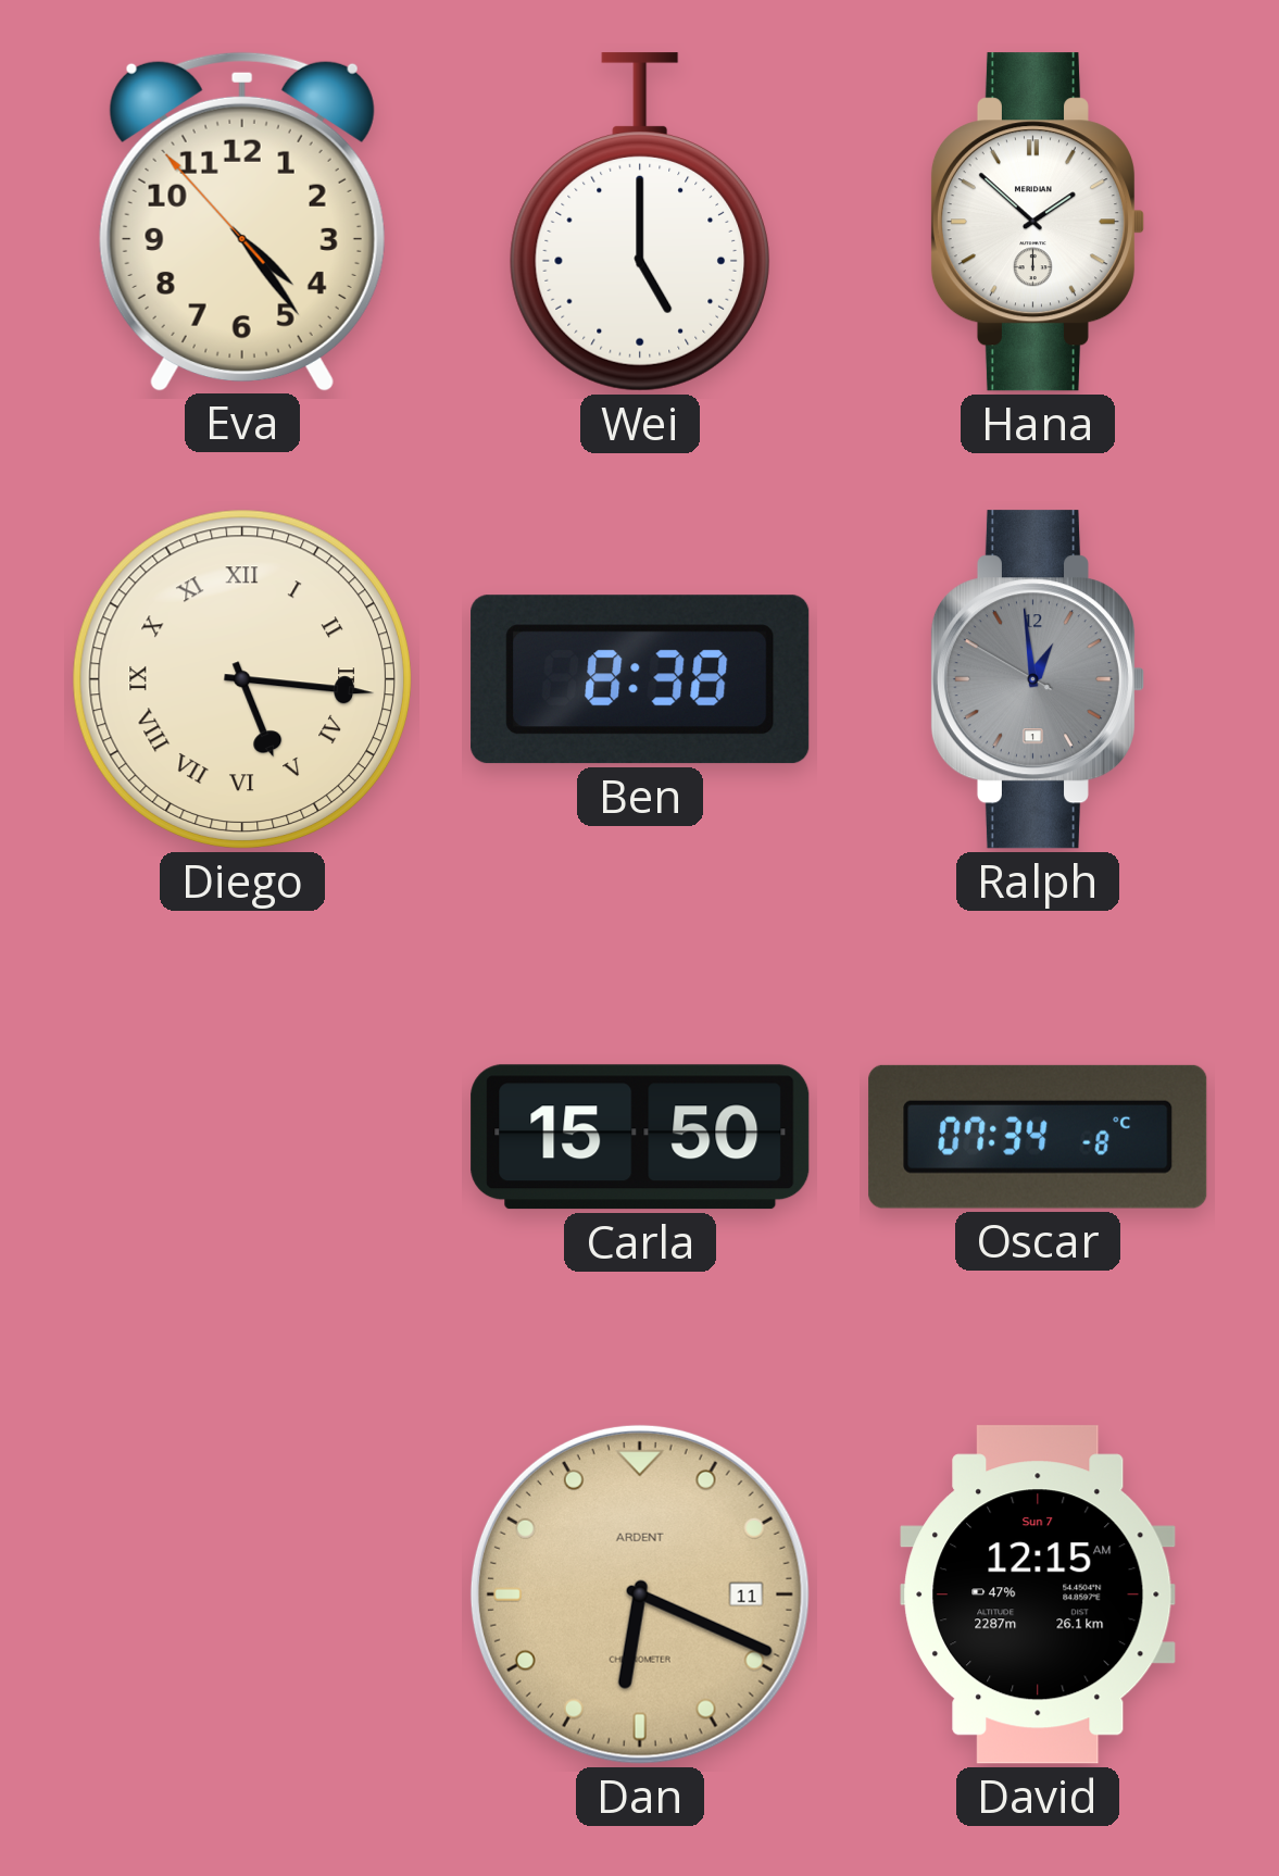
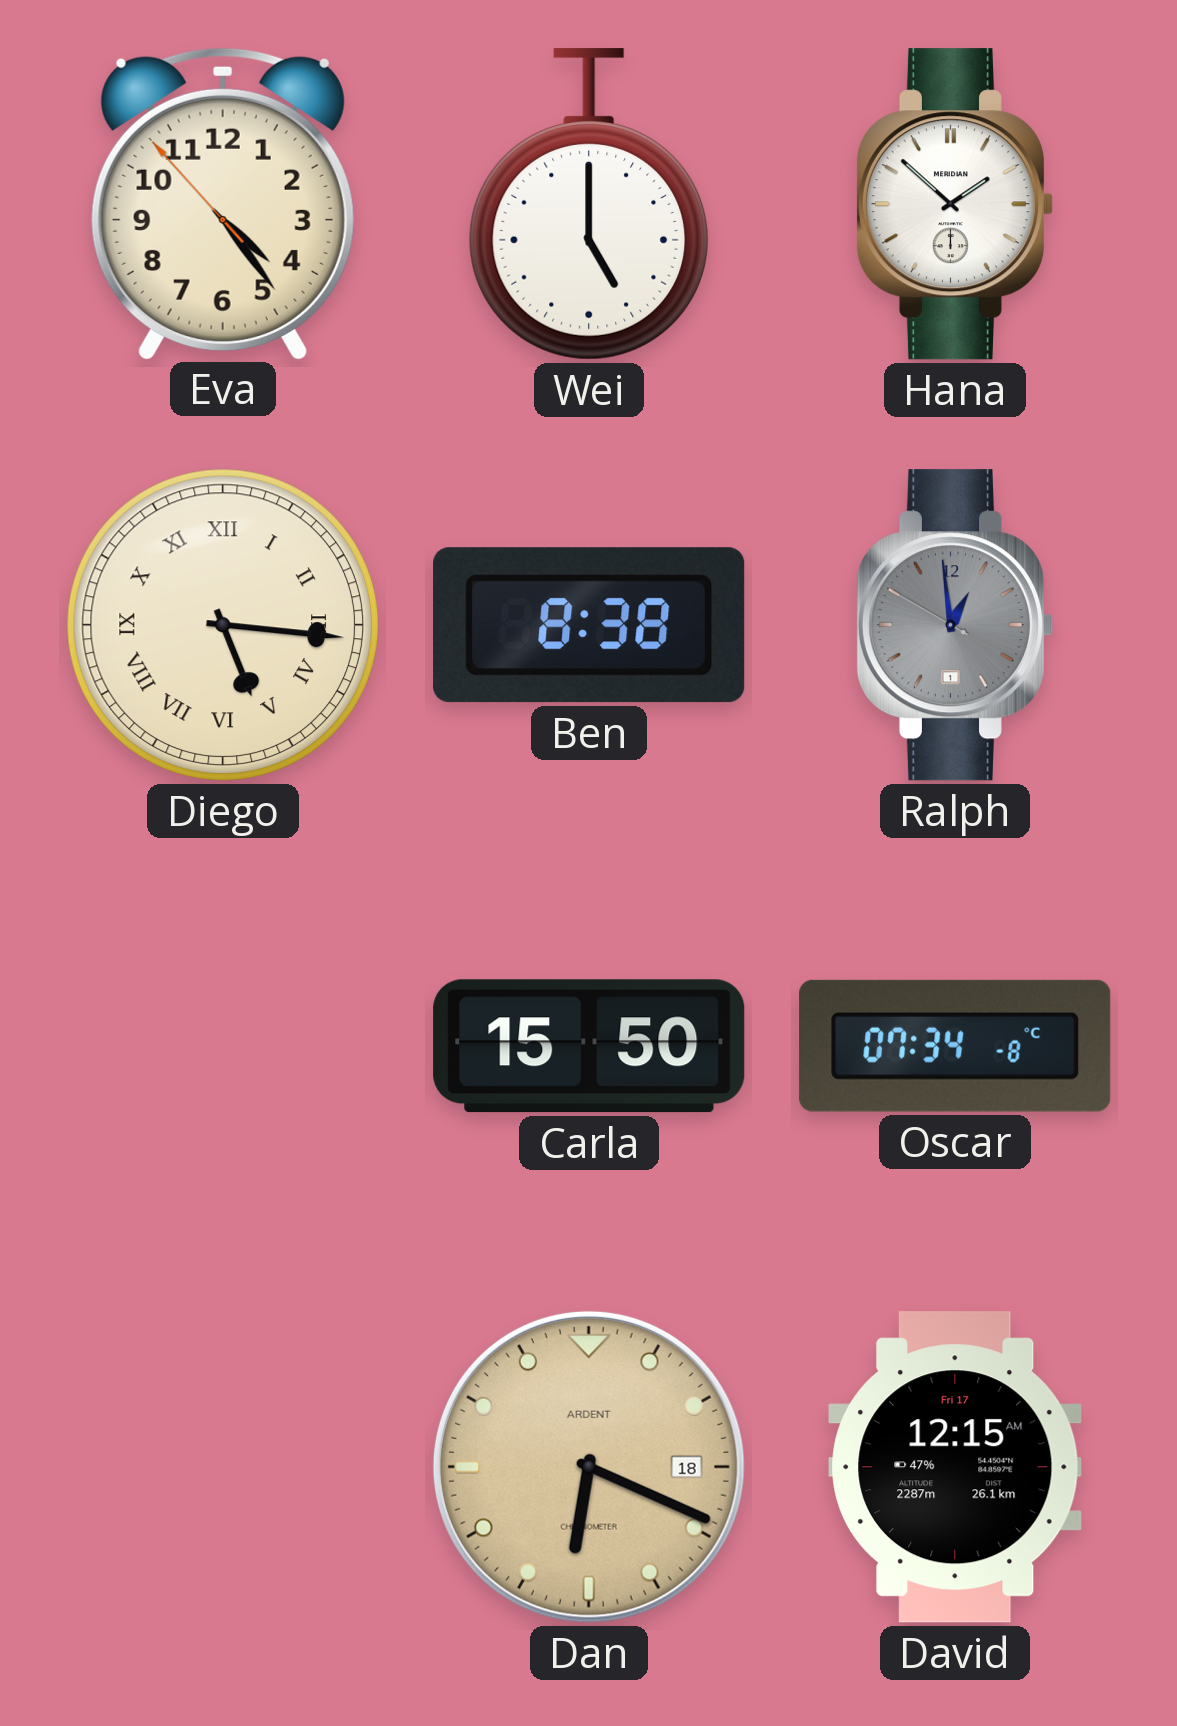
Dan date: 11 -> 18 (589, 1467)
David date: Sun 7 -> Fri 17 (955, 1467)
